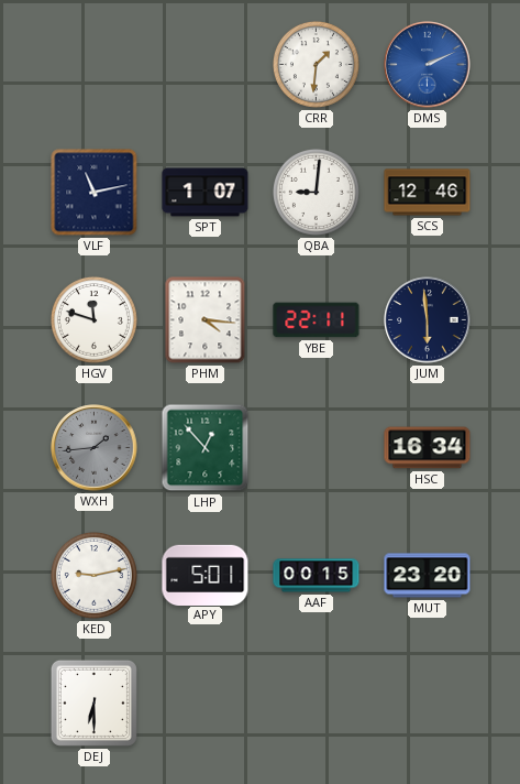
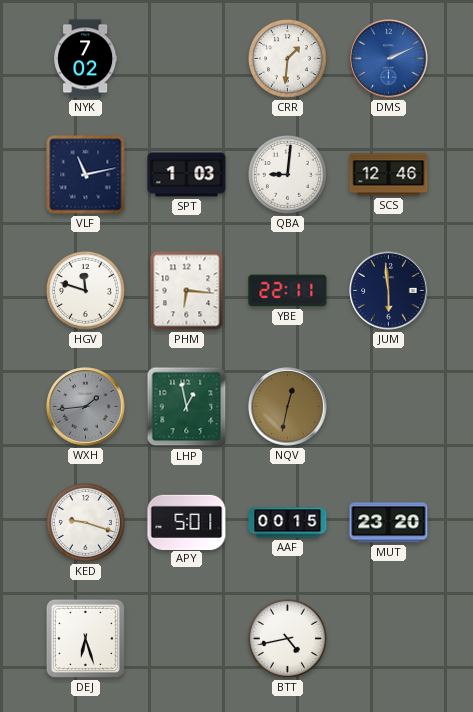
NYK: none -> 7:02 (86, 59)
SPT: 1:07 -> 1:03 (187, 175)
PHM: 4:16 -> 6:16 (187, 291)
LHP: 12:53 -> 12:58 (187, 407)
NQV: none -> 12:32 (288, 407)
HSC: 16:34 -> none (428, 448)
KED: 9:13 -> 9:18 (85, 522)
DEJ: 6:30 -> 6:27 (85, 638)
BTT: none -> 4:43 (287, 638)
